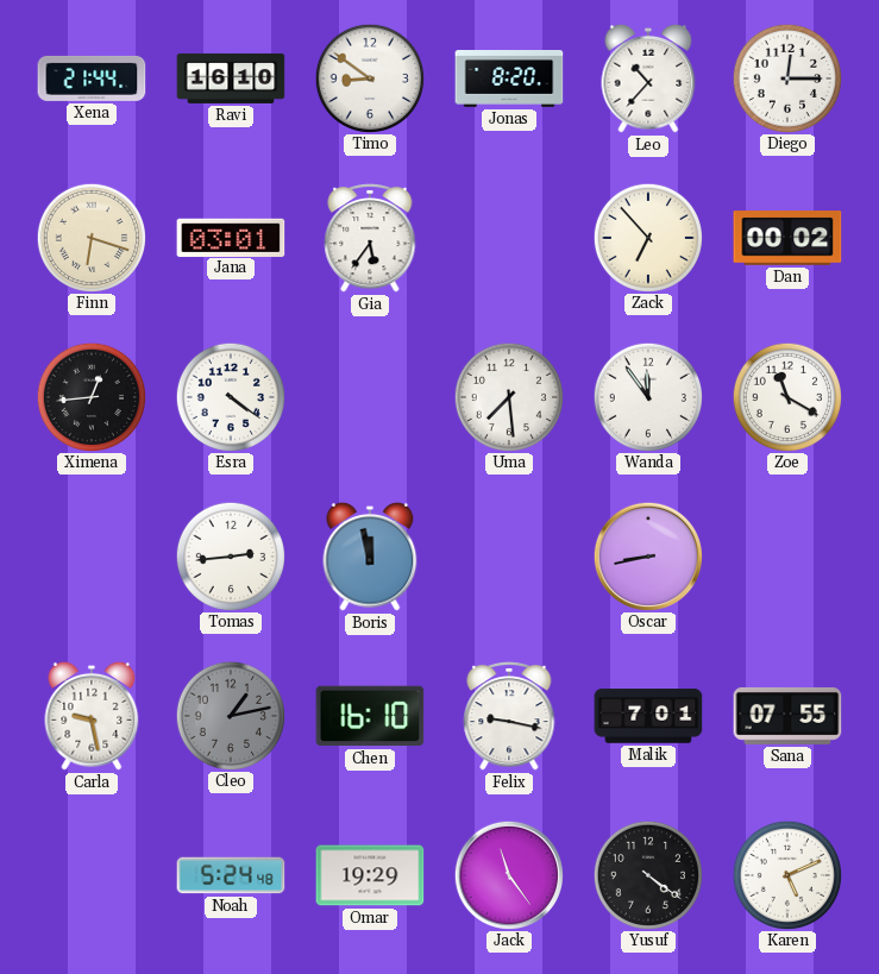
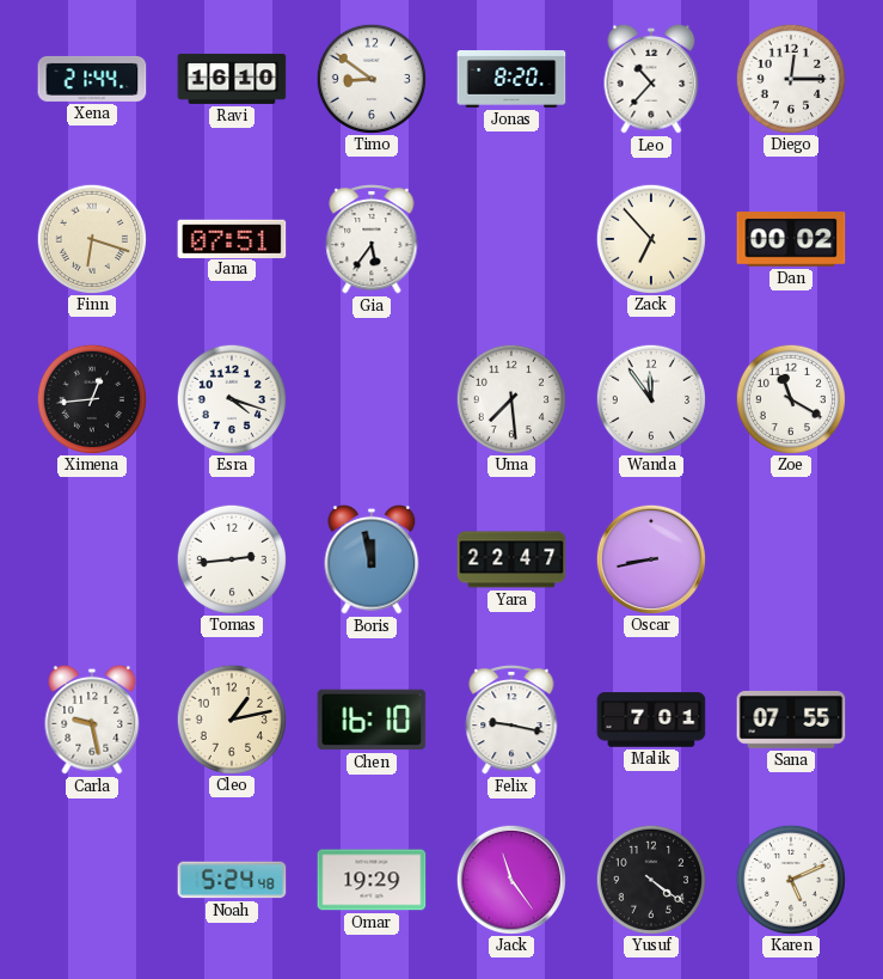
Jana: 03:01 -> 07:51 (232, 238)
Esra: 4:21 -> 4:18 (231, 398)
Yara: none -> 22:47 (511, 559)
Cleo dial: grey -> cream (231, 718)
